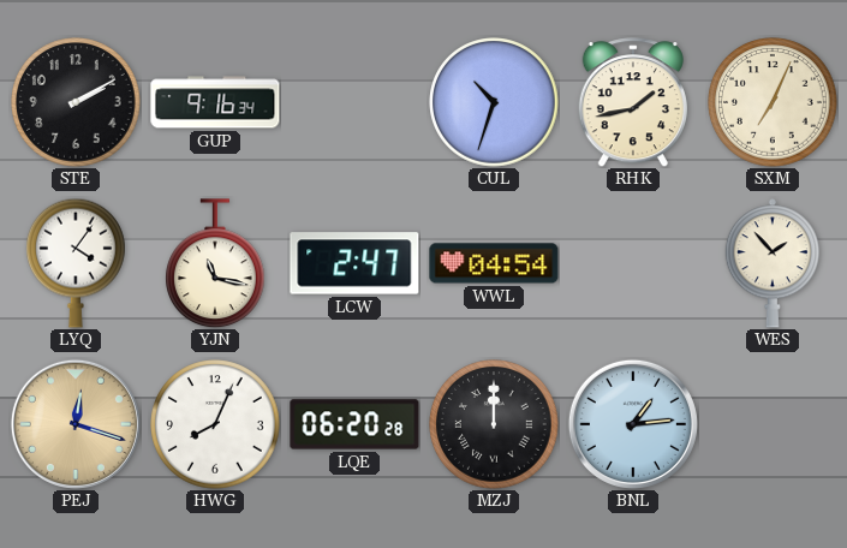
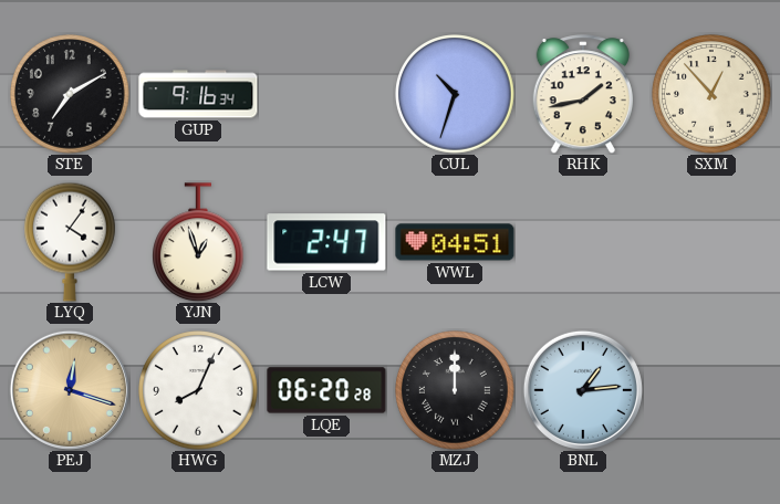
STE: 2:10 -> 7:10 (70, 94)
SXM: 7:04 -> 12:53 (711, 94)
YJN: 11:17 -> 12:57 (199, 242)
WWL: 04:54 -> 04:51 (455, 242)
WES: 1:53 -> none (773, 263)
